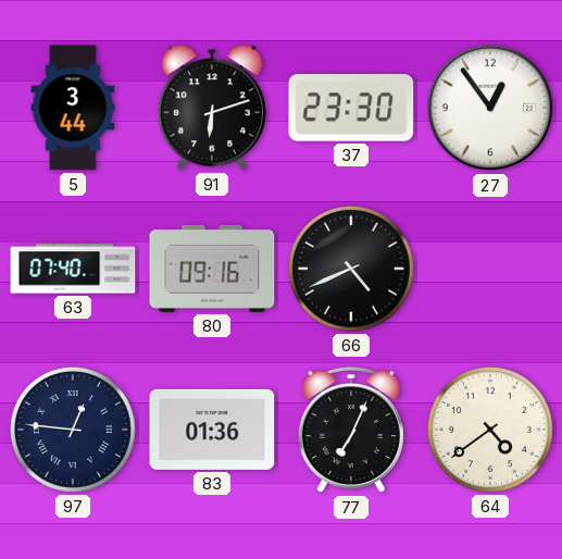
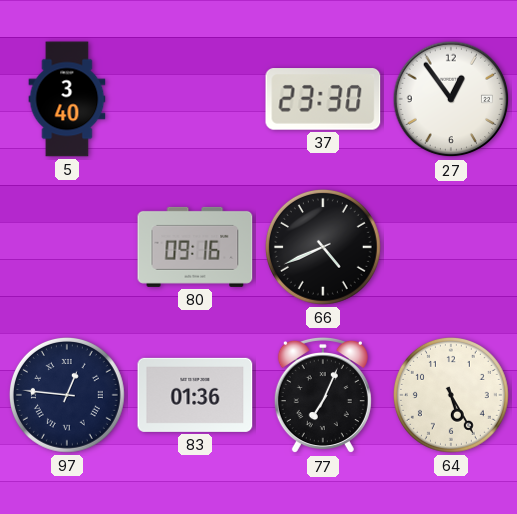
5: 3:44 -> 3:40 (67, 99)
91: 6:12 -> none (212, 108)
63: 07:40 -> none (73, 269)
64: 4:39 -> 5:25 (451, 395)
